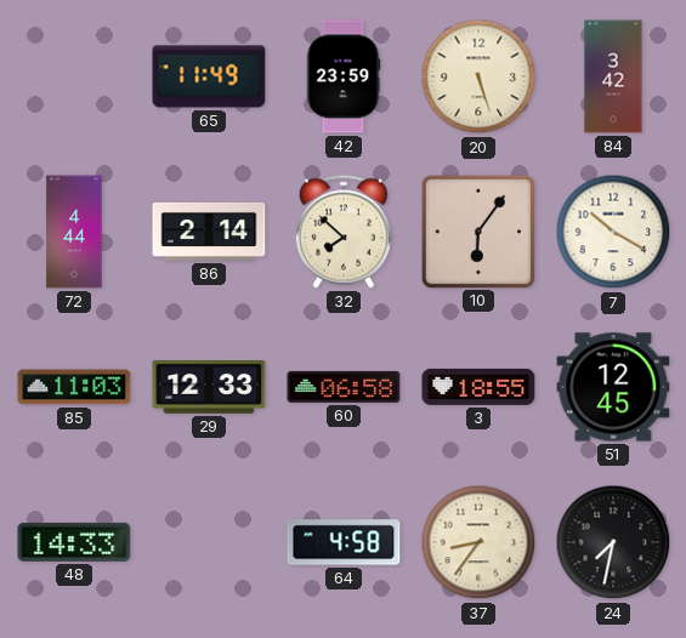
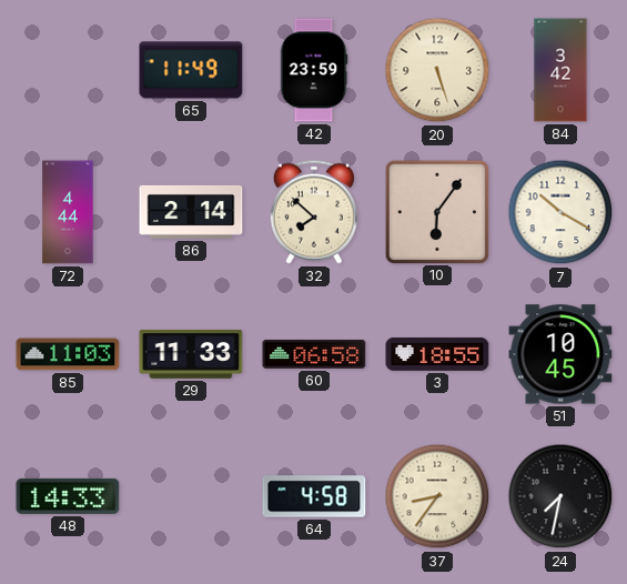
29: 12:33 -> 11:33 (191, 354)
51: 12:45 -> 10:45 (560, 354)
